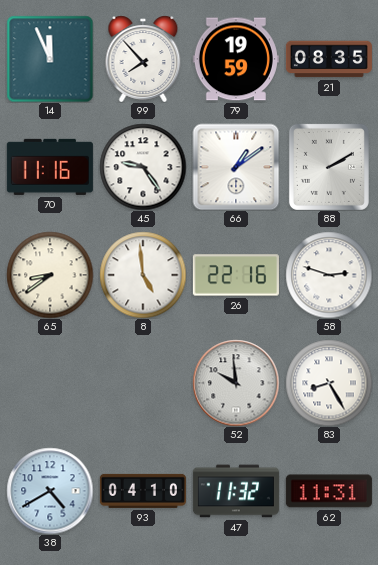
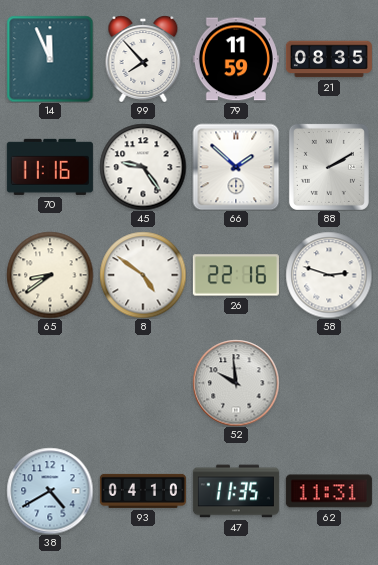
79: 19:59 -> 11:59 (236, 59)
66: 1:09 -> 1:52 (236, 167)
8: 4:59 -> 4:51 (143, 275)
83: 8:25 -> none (329, 383)
47: 11:32 -> 11:35 (236, 491)
